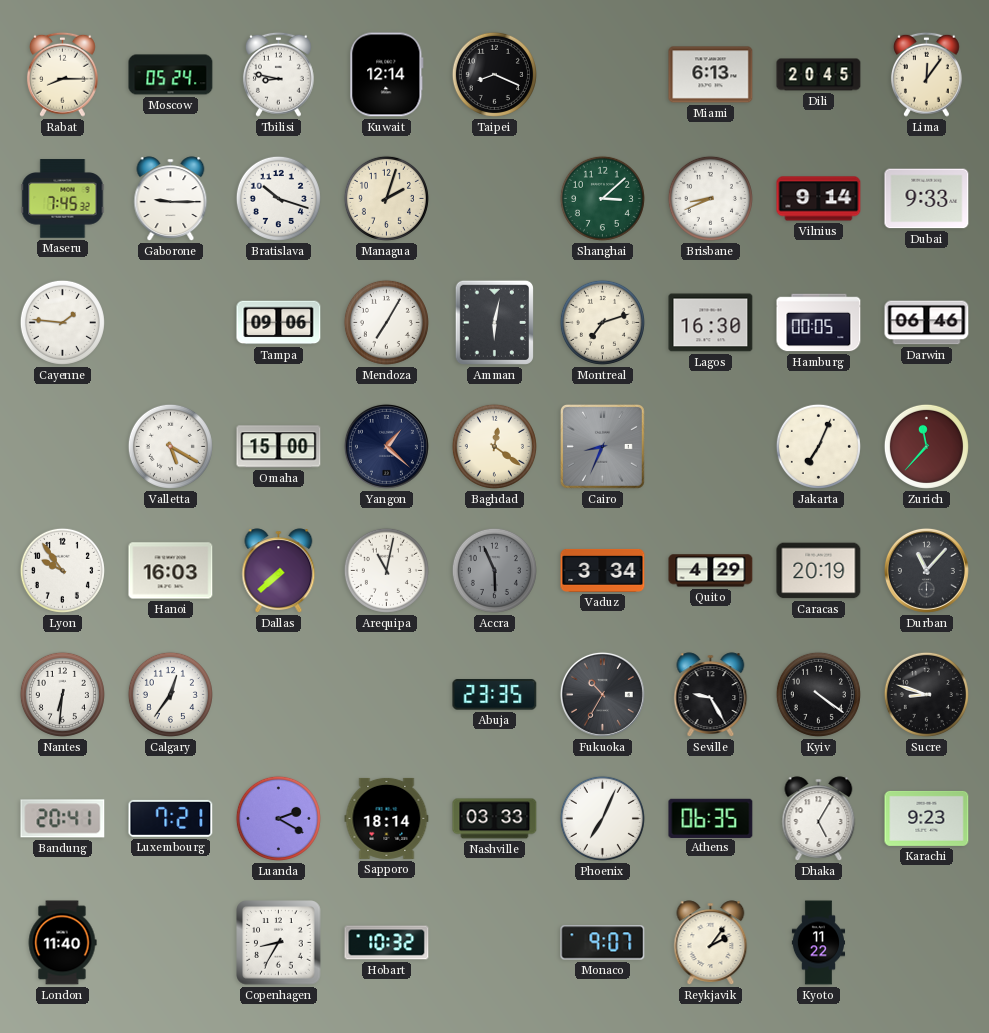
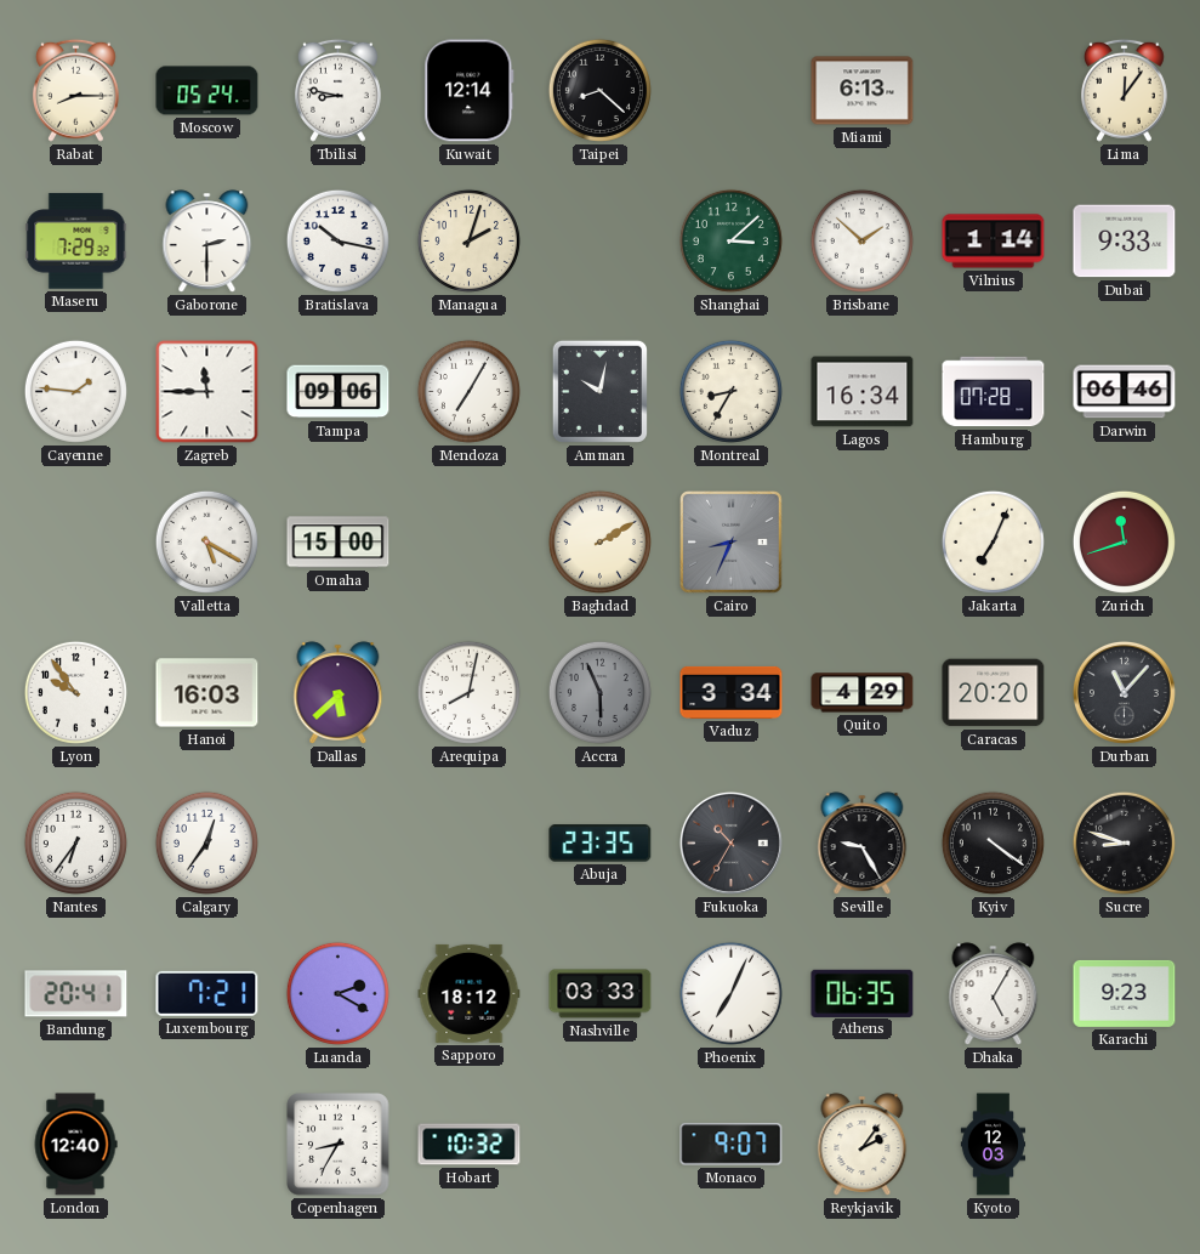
Taipei: 8:19 -> 8:22 (599, 90)
Dili: 20:45 -> none (819, 75)
Maseru: 7:45 -> 7:29 (76, 242)
Gaborone: 9:15 -> 2:30 (207, 242)
Bratislava: 10:18 -> 10:17 (337, 240)
Brisbane: 8:41 -> 1:52 (861, 240)
Vilnius: 9:14 -> 1:14 (994, 242)
Zagreb: none -> 11:45 (207, 392)
Amman: 6:02 -> 10:02 (599, 391)
Montreal: 7:12 -> 8:35 (730, 391)
Lagos: 16:30 -> 16:34 (863, 392)
Hamburg: 00:05 -> 07:28 (994, 392)
Yangon: 1:22 -> none (386, 446)
Baghdad: 12:21 -> 2:10 (599, 541)
Zurich: 11:37 -> 11:42 (1124, 541)
Dallas: 7:38 -> 5:38 (339, 693)
Arequipa: 11:02 -> 8:02 (468, 692)
Caracas: 20:19 -> 20:20 (994, 693)
Nantes: 6:31 -> 6:36 (75, 842)
Sapporo: 18:14 -> 18:12 (470, 993)
London: 11:40 -> 12:40 (75, 1145)
Kyoto: 11:22 -> 12:03 (994, 1145)
